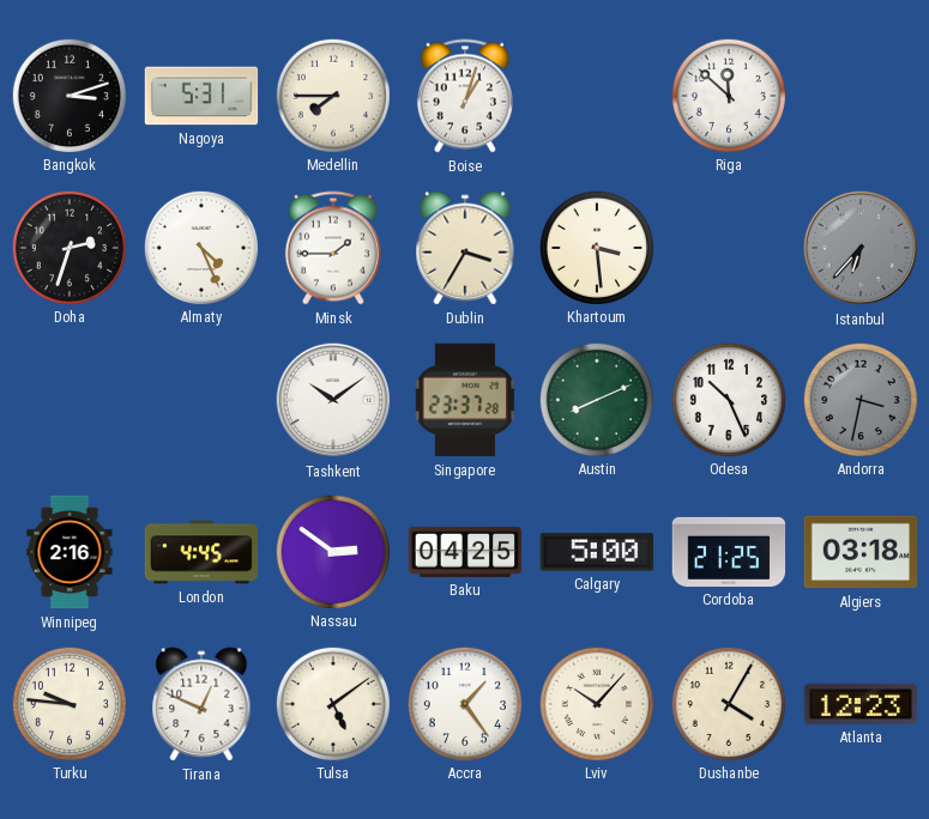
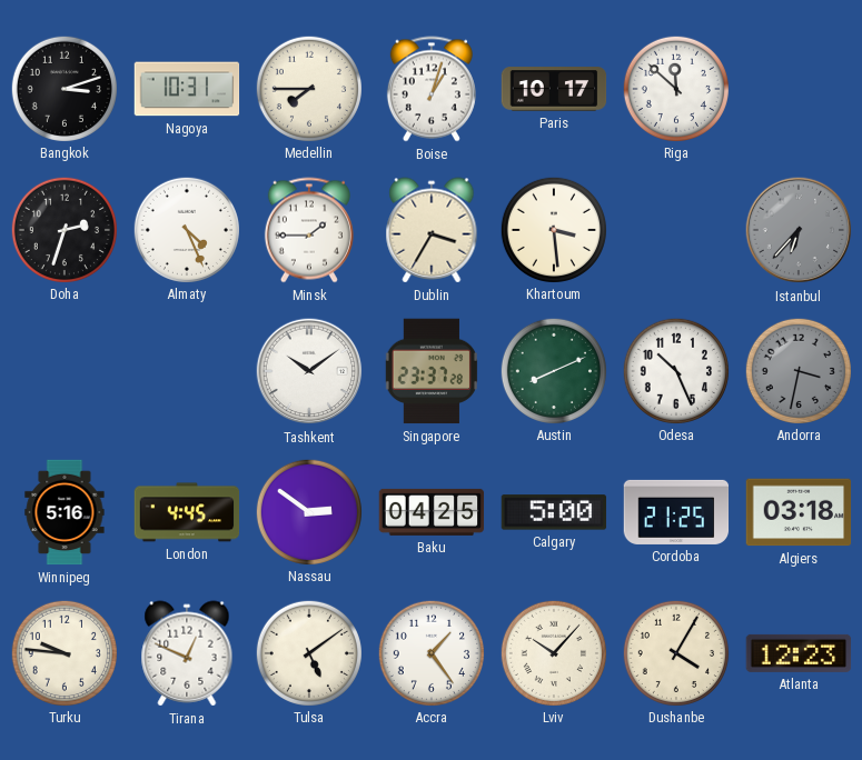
Nagoya: 5:31 -> 10:31 (187, 89)
Paris: none -> 10:17 (554, 89)
Winnipeg: 2:16 -> 5:16 (65, 512)
